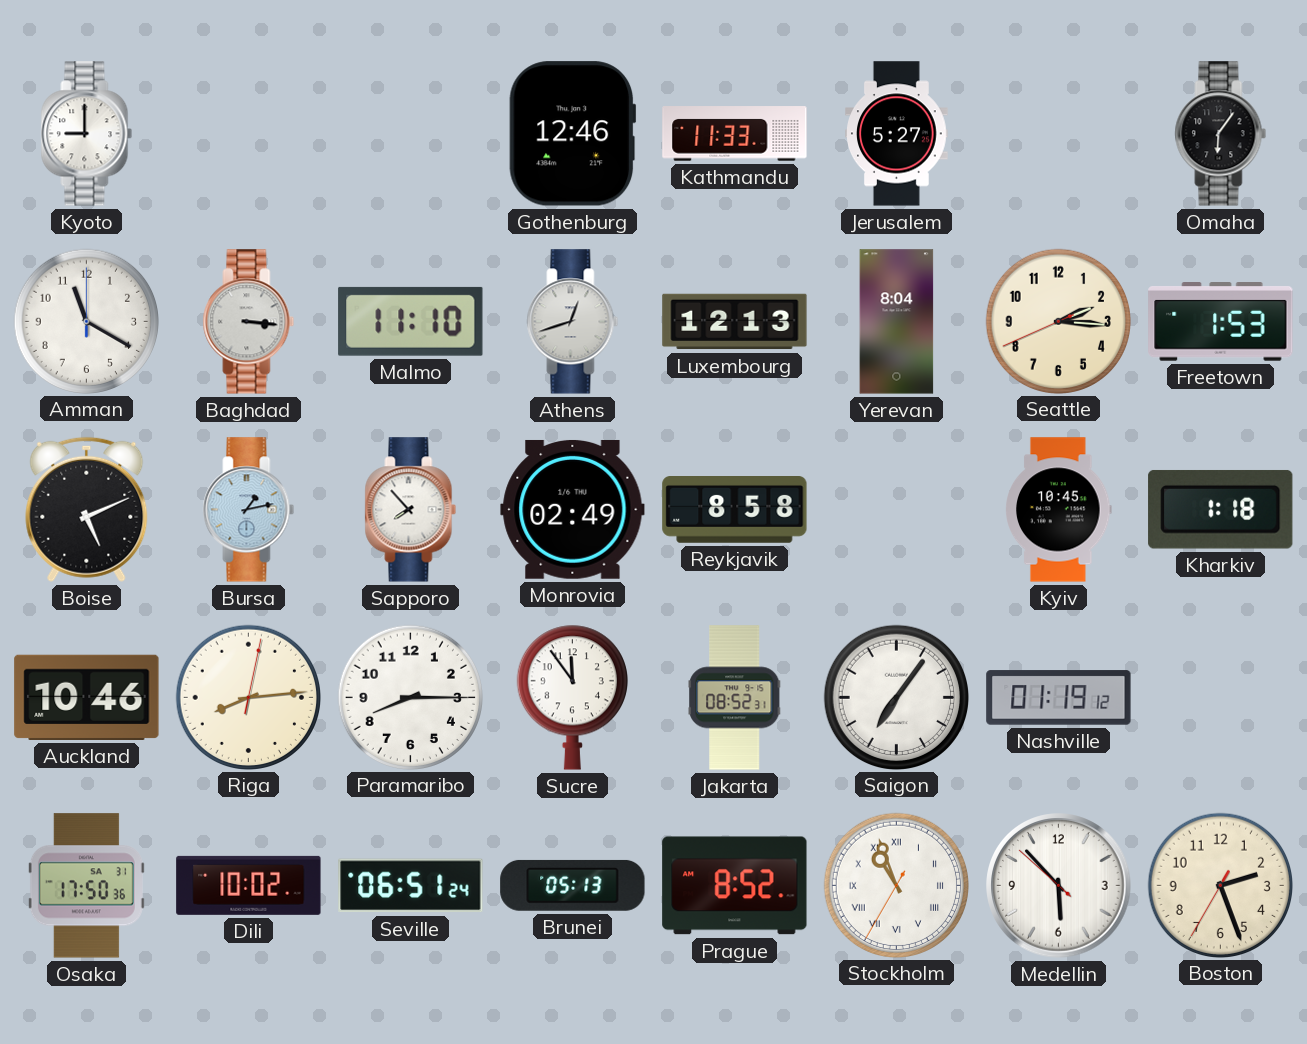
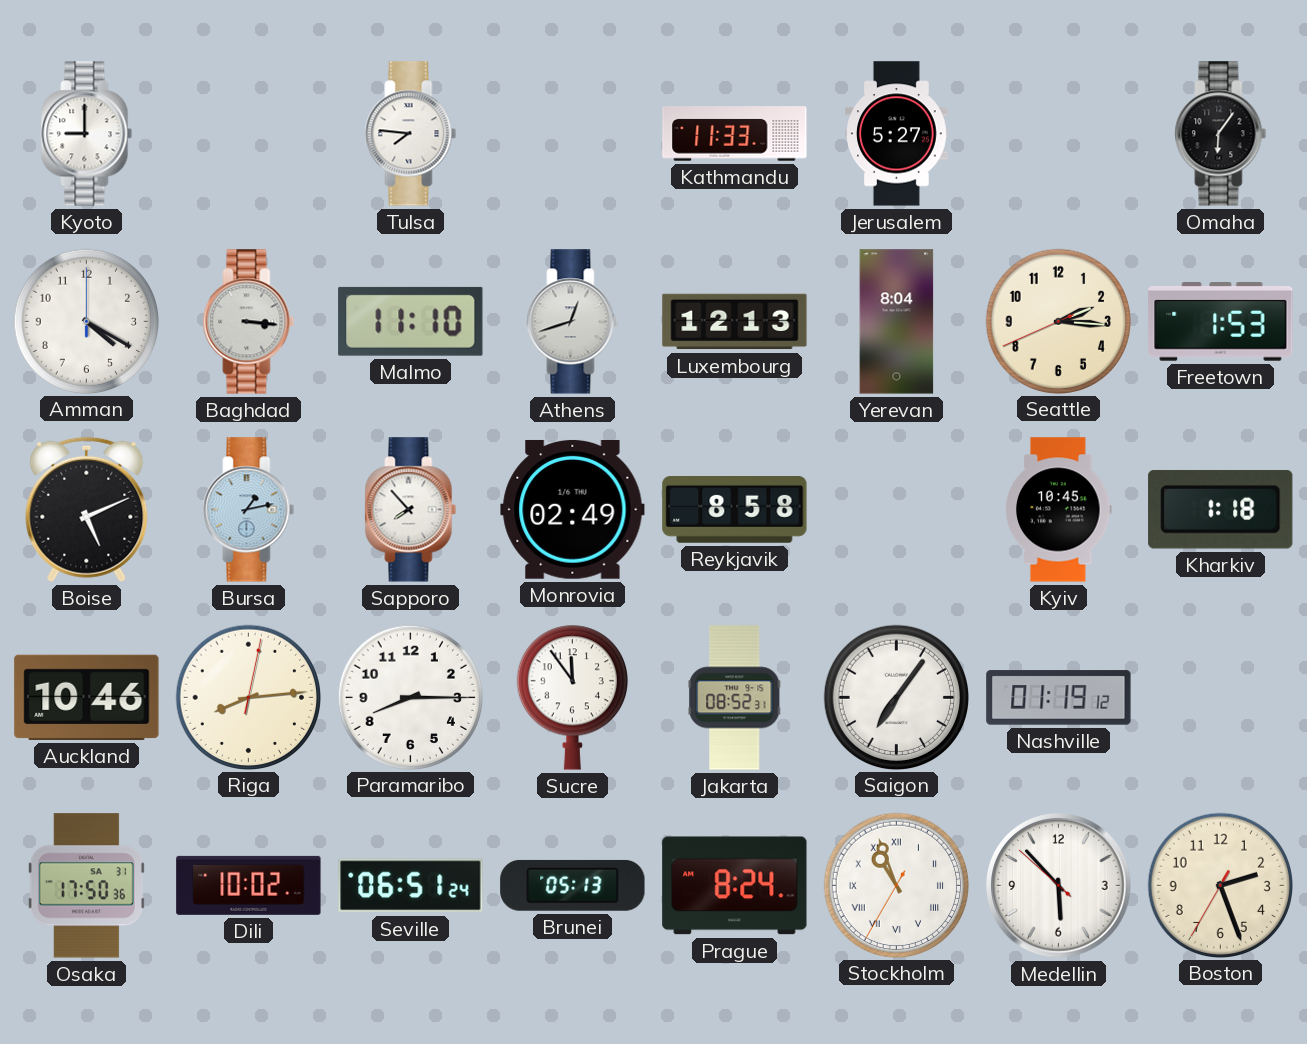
Tulsa: none -> 7:46 (411, 134)
Gothenburg: 12:46 -> none (573, 134)
Amman: 11:20 -> 4:20 (86, 321)
Prague: 8:52 -> 8:24 (735, 886)
